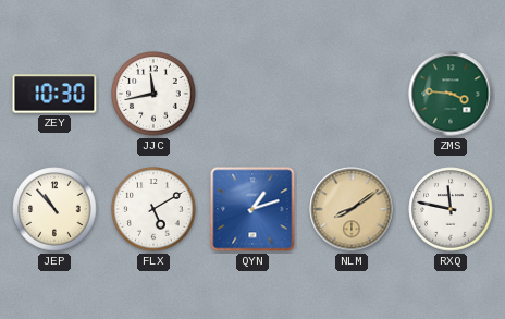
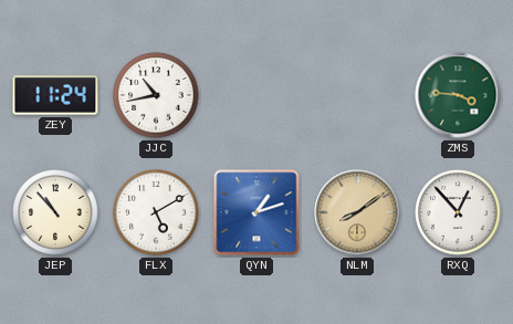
ZEY: 10:30 -> 11:24 (55, 95)
JJC: 11:43 -> 10:43 (156, 95)
RXQ: 11:47 -> 12:53 (458, 212)
